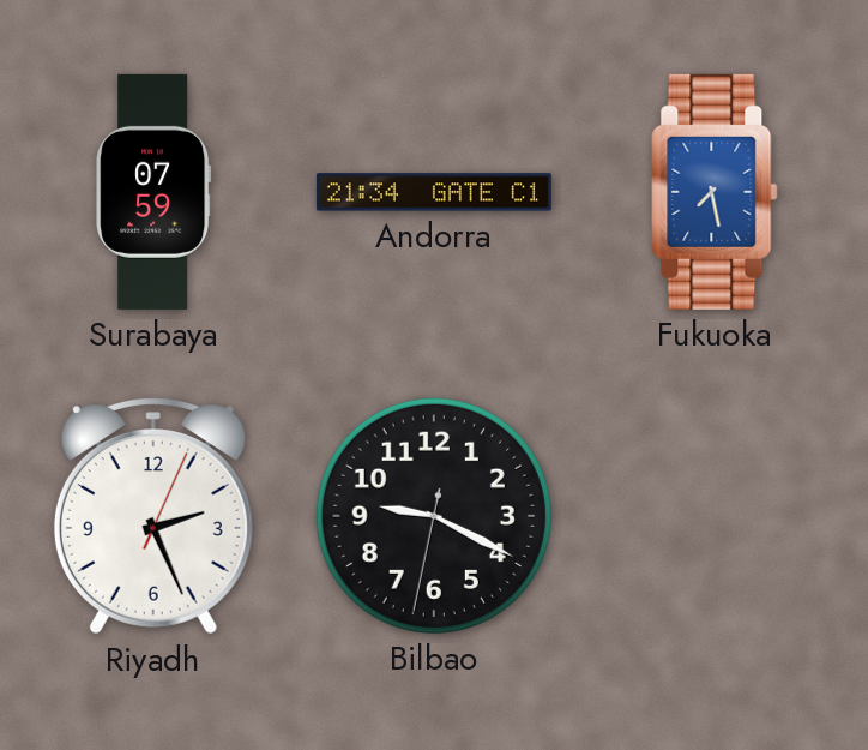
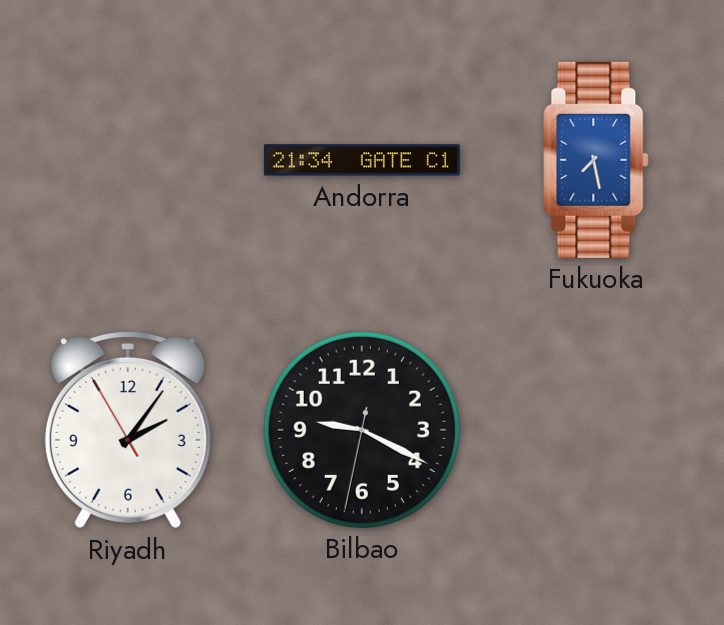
Surabaya: 07:59 -> none (153, 192)
Riyadh: 2:26 -> 2:05 (128, 430)
